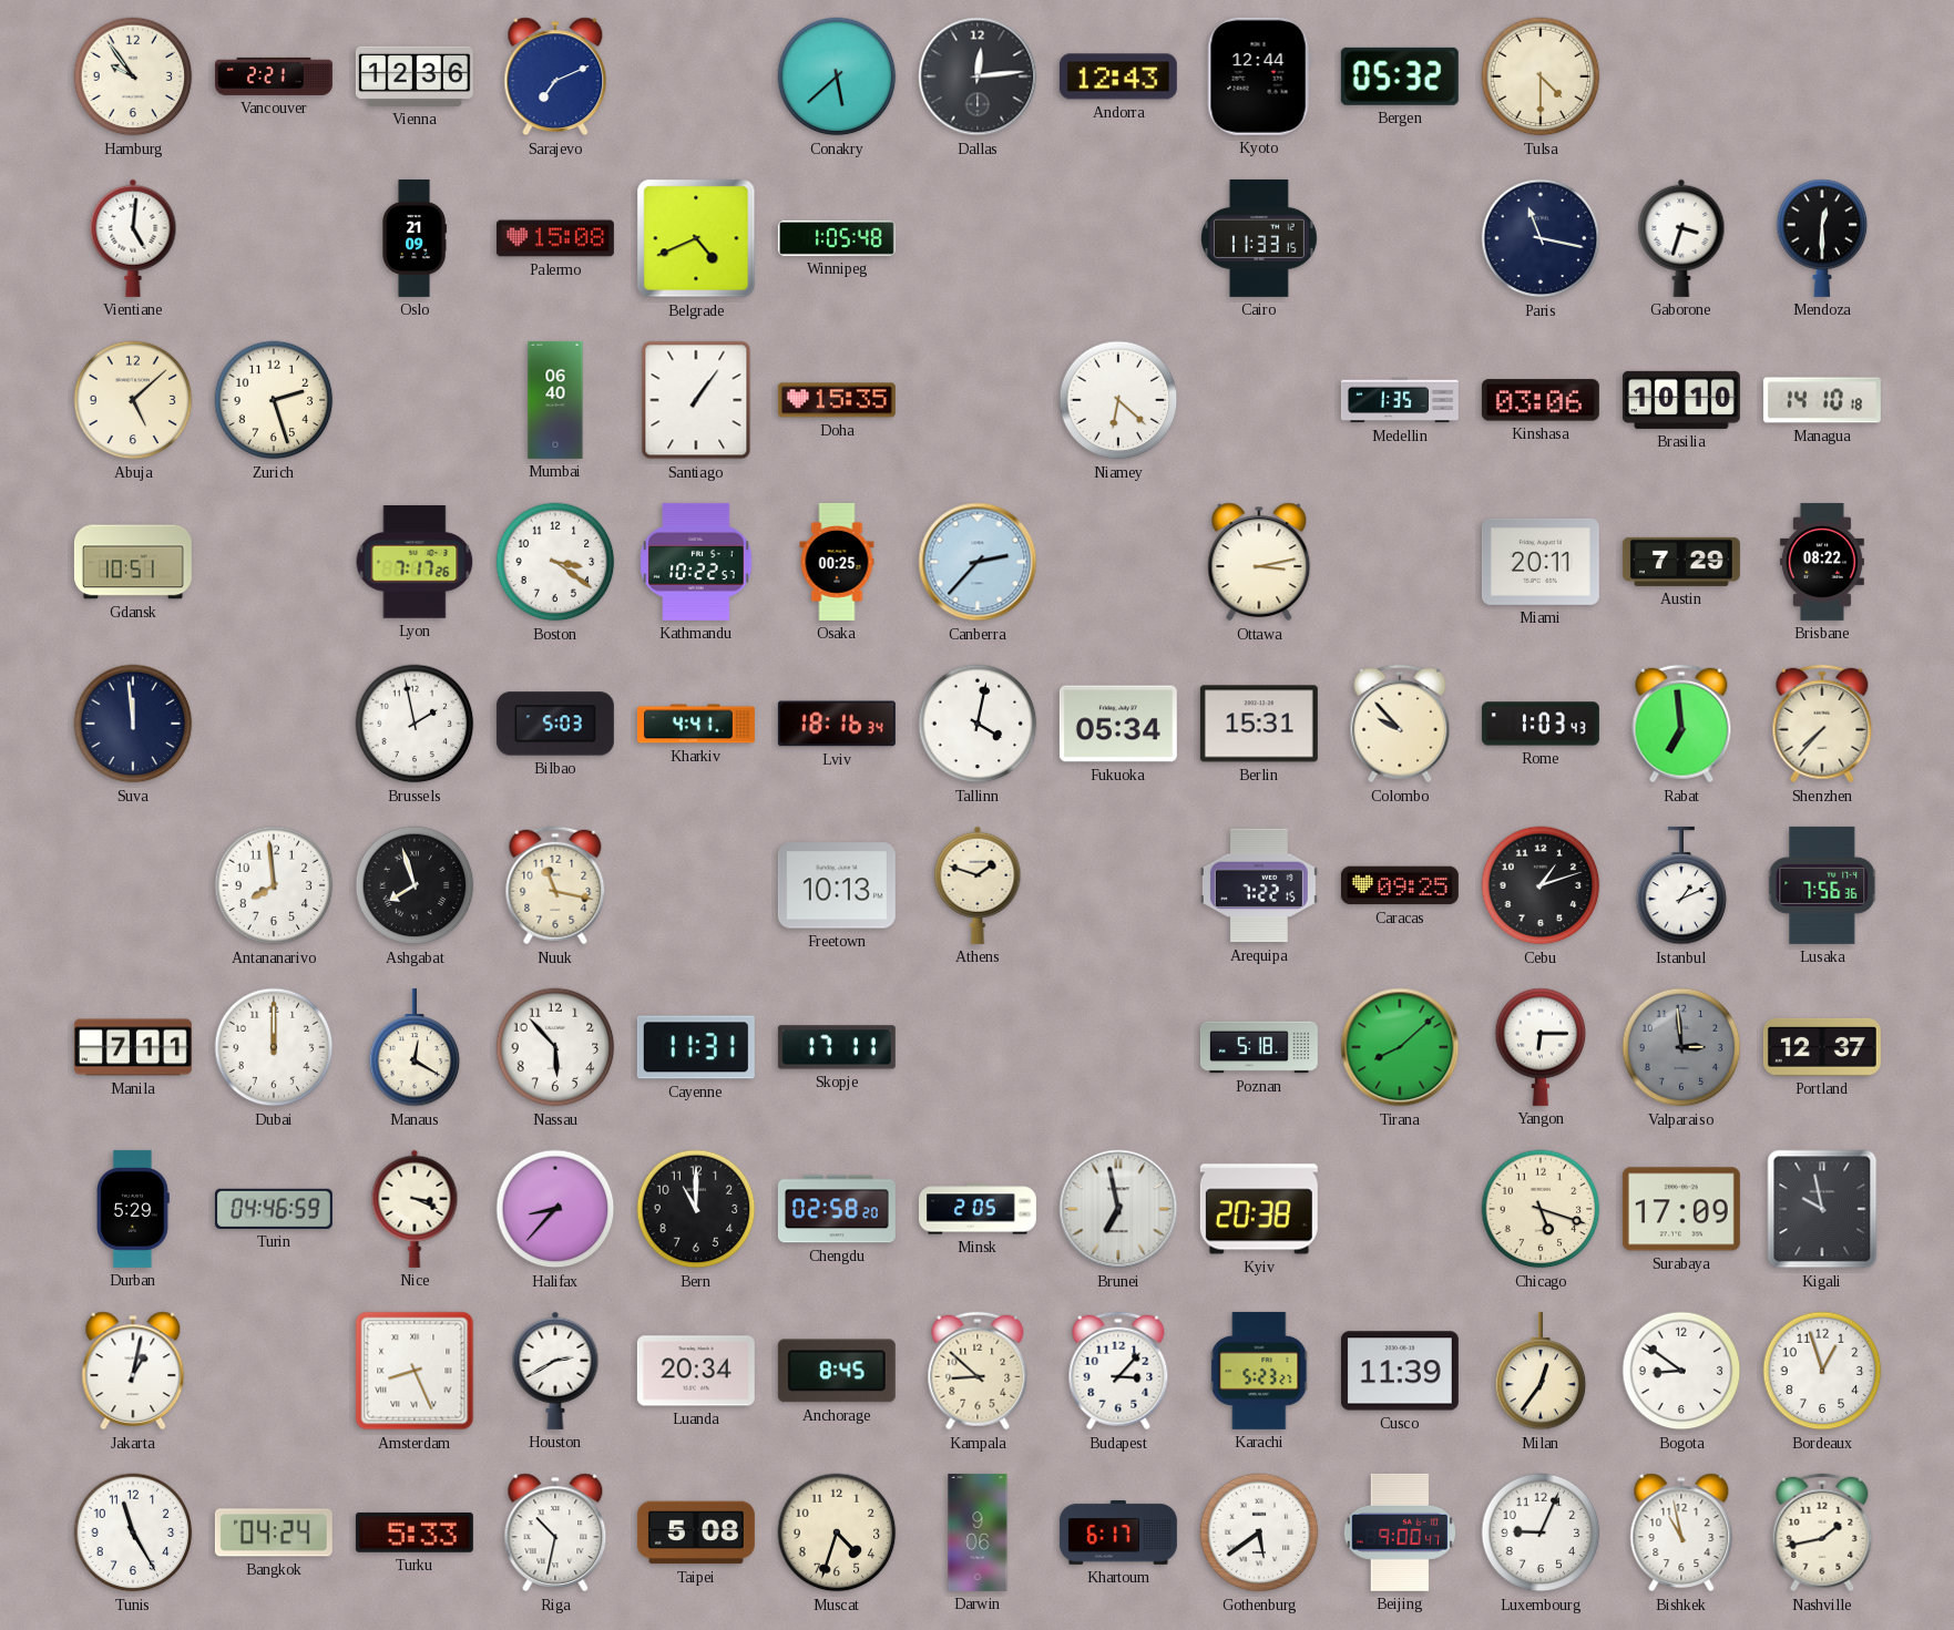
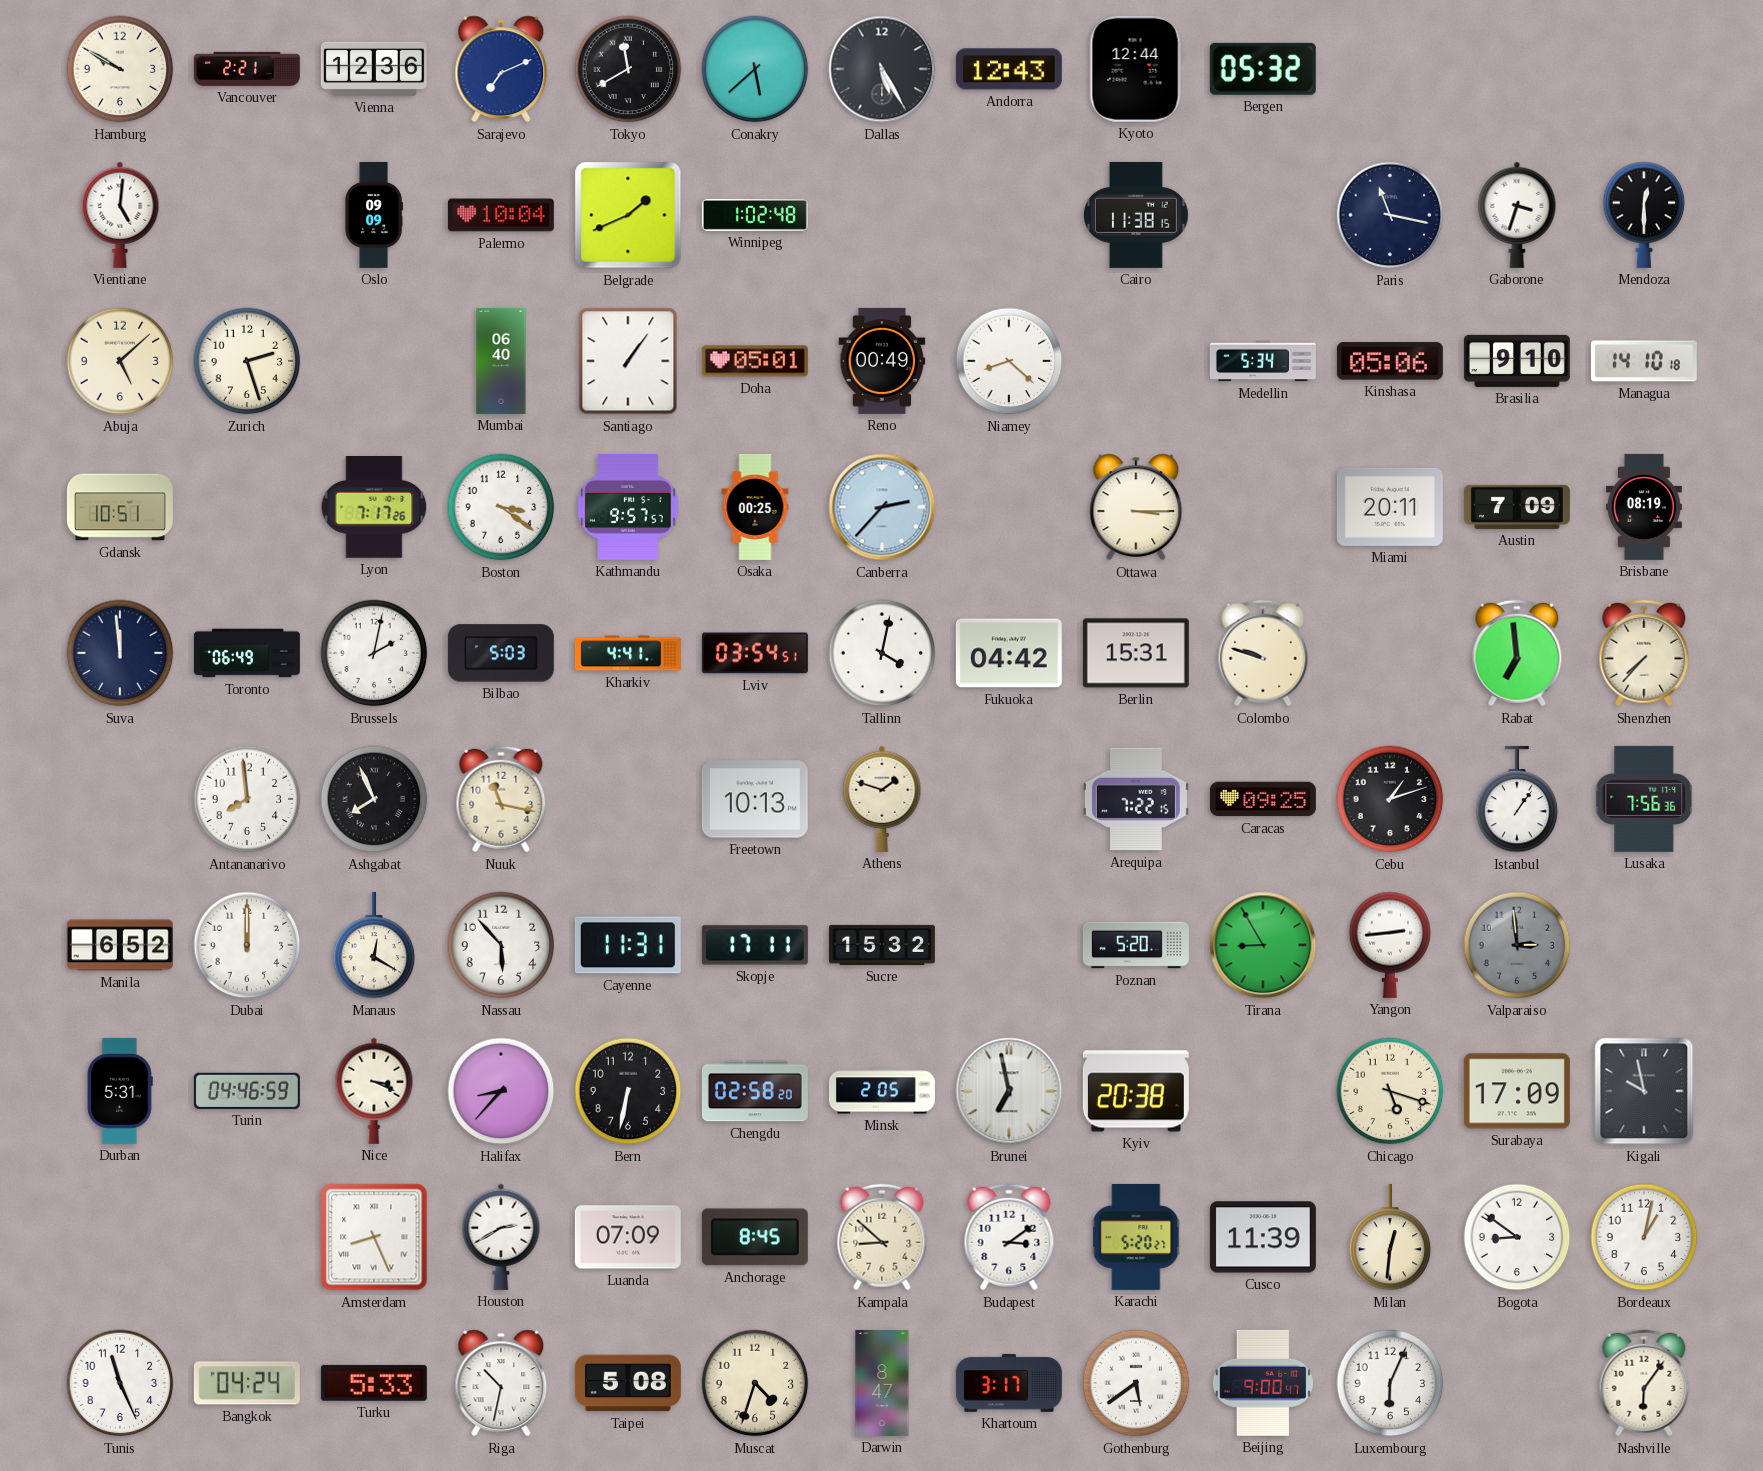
Hamburg: 9:54 -> 9:50 (120, 69)
Tokyo: none -> 11:40 (628, 69)
Dallas: 12:14 -> 5:25 (882, 69)
Tulsa: 4:30 -> none (1541, 76)
Oslo: 21:09 -> 09:09 (374, 215)
Palermo: 15:08 -> 10:04 (501, 215)
Belgrade: 4:41 -> 1:41 (628, 215)
Winnipeg: 1:05 -> 1:02 (755, 215)
Cairo: 11:33 -> 11:38 (1137, 215)
Doha: 15:35 -> 05:01 (755, 361)
Reno: none -> 00:49 (882, 361)
Niamey: 6:22 -> 8:22 (1009, 361)
Medellin: 1:35 -> 5:34 (1263, 361)
Kinshasa: 03:06 -> 05:06 (1390, 361)
Brasilia: 10:10 -> 9:10 (1517, 361)
Kathmandu: 10:22 -> 9:57 (628, 507)
Ottawa: 3:13 -> 3:15 (1136, 507)
Austin: 7:29 -> 7:09 (1517, 507)
Brisbane: 08:22 -> 08:19 (1644, 507)
Toronto: none -> 06:49 (247, 653)
Brussels: 1:58 -> 2:02 (374, 653)
Lviv: 18:16 -> 03:54 (755, 653)
Fukuoka: 05:34 -> 04:42 (1009, 653)
Colombo: 9:53 -> 9:48 (1263, 653)
Rome: 1:03 -> none (1541, 724)
Ashgabat: 7:57 -> 7:56 (374, 799)
Istanbul: 1:11 -> 1:06 (1517, 799)
Manila: 7:11 -> 6:52 (120, 945)
Sucre: none -> 15:32 (882, 945)
Poznan: 5:18 -> 5:20 (1136, 945)
Tirana: 8:08 -> 8:55 (1263, 945)
Yangon: 6:15 -> 2:44 (1390, 945)
Portland: 12:37 -> none (1822, 1047)
Durban: 5:29 -> 5:31 (120, 1091)
Bern: 11:00 -> 6:32 (628, 1091)
Jakarta: 1:02 -> none (133, 1371)
Luanda: 20:34 -> 07:09 (628, 1237)
Budapest: 3:07 -> 3:09 (1009, 1237)
Karachi: 5:23 -> 5:20 (1136, 1237)
Milan: 12:36 -> 12:31 (1390, 1237)
Bordeaux: 12:57 -> 1:02 (1644, 1237)
Tunis: 11:25 -> 11:26 (120, 1383)
Darwin: 9:06 -> 8:47 (882, 1383)
Khartoum: 6:17 -> 3:17 (1009, 1383)
Luxembourg: 9:04 -> 6:04 (1390, 1383)
Bishkek: 10:58 -> none (1681, 1532)
Nashville: 1:43 -> 6:06 (1644, 1383)
